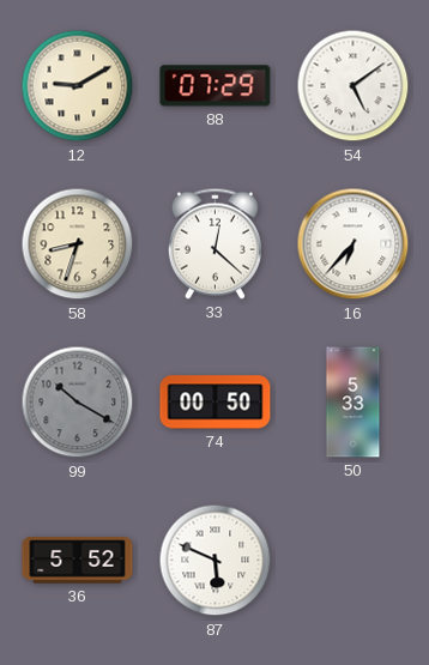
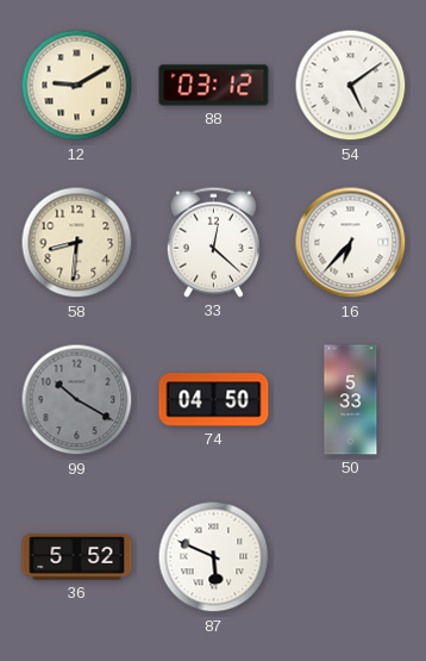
88: 07:29 -> 03:12 (214, 86)
58: 8:33 -> 8:31 (77, 243)
74: 00:50 -> 04:50 (214, 400)
